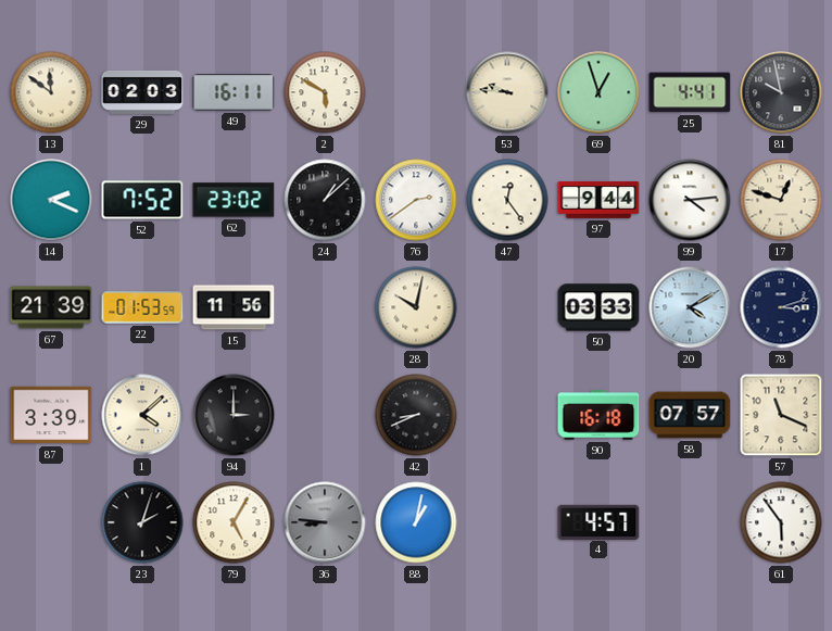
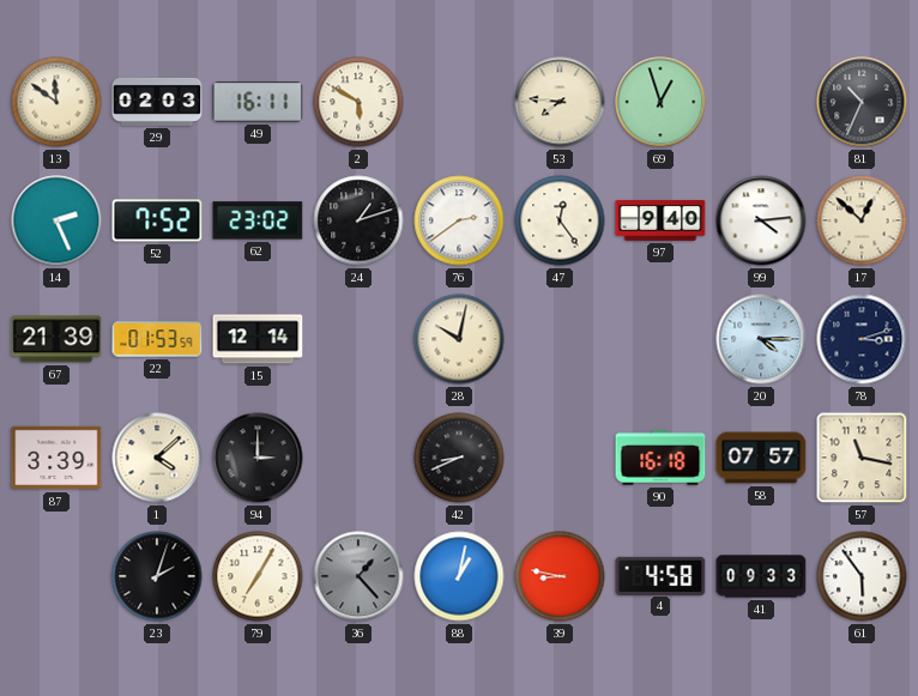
53: 9:46 -> 7:46 (560, 102)
25: 4:41 -> none (690, 92)
81: 9:58 -> 10:34 (862, 102)
14: 2:19 -> 2:26 (56, 220)
24: 1:08 -> 1:12 (358, 220)
97: 9:44 -> 9:40 (660, 220)
17: 12:48 -> 12:52 (862, 220)
15: 11:56 -> 12:14 (258, 339)
50: 03:33 -> none (598, 307)
20: 4:10 -> 4:15 (761, 339)
57: 11:19 -> 11:17 (862, 458)
79: 5:05 -> 7:05 (258, 576)
36: 8:46 -> 1:23 (358, 576)
39: none -> 8:47 (560, 576)
4: 4:57 -> 4:58 (660, 575)
41: none -> 09:33 (761, 576)
